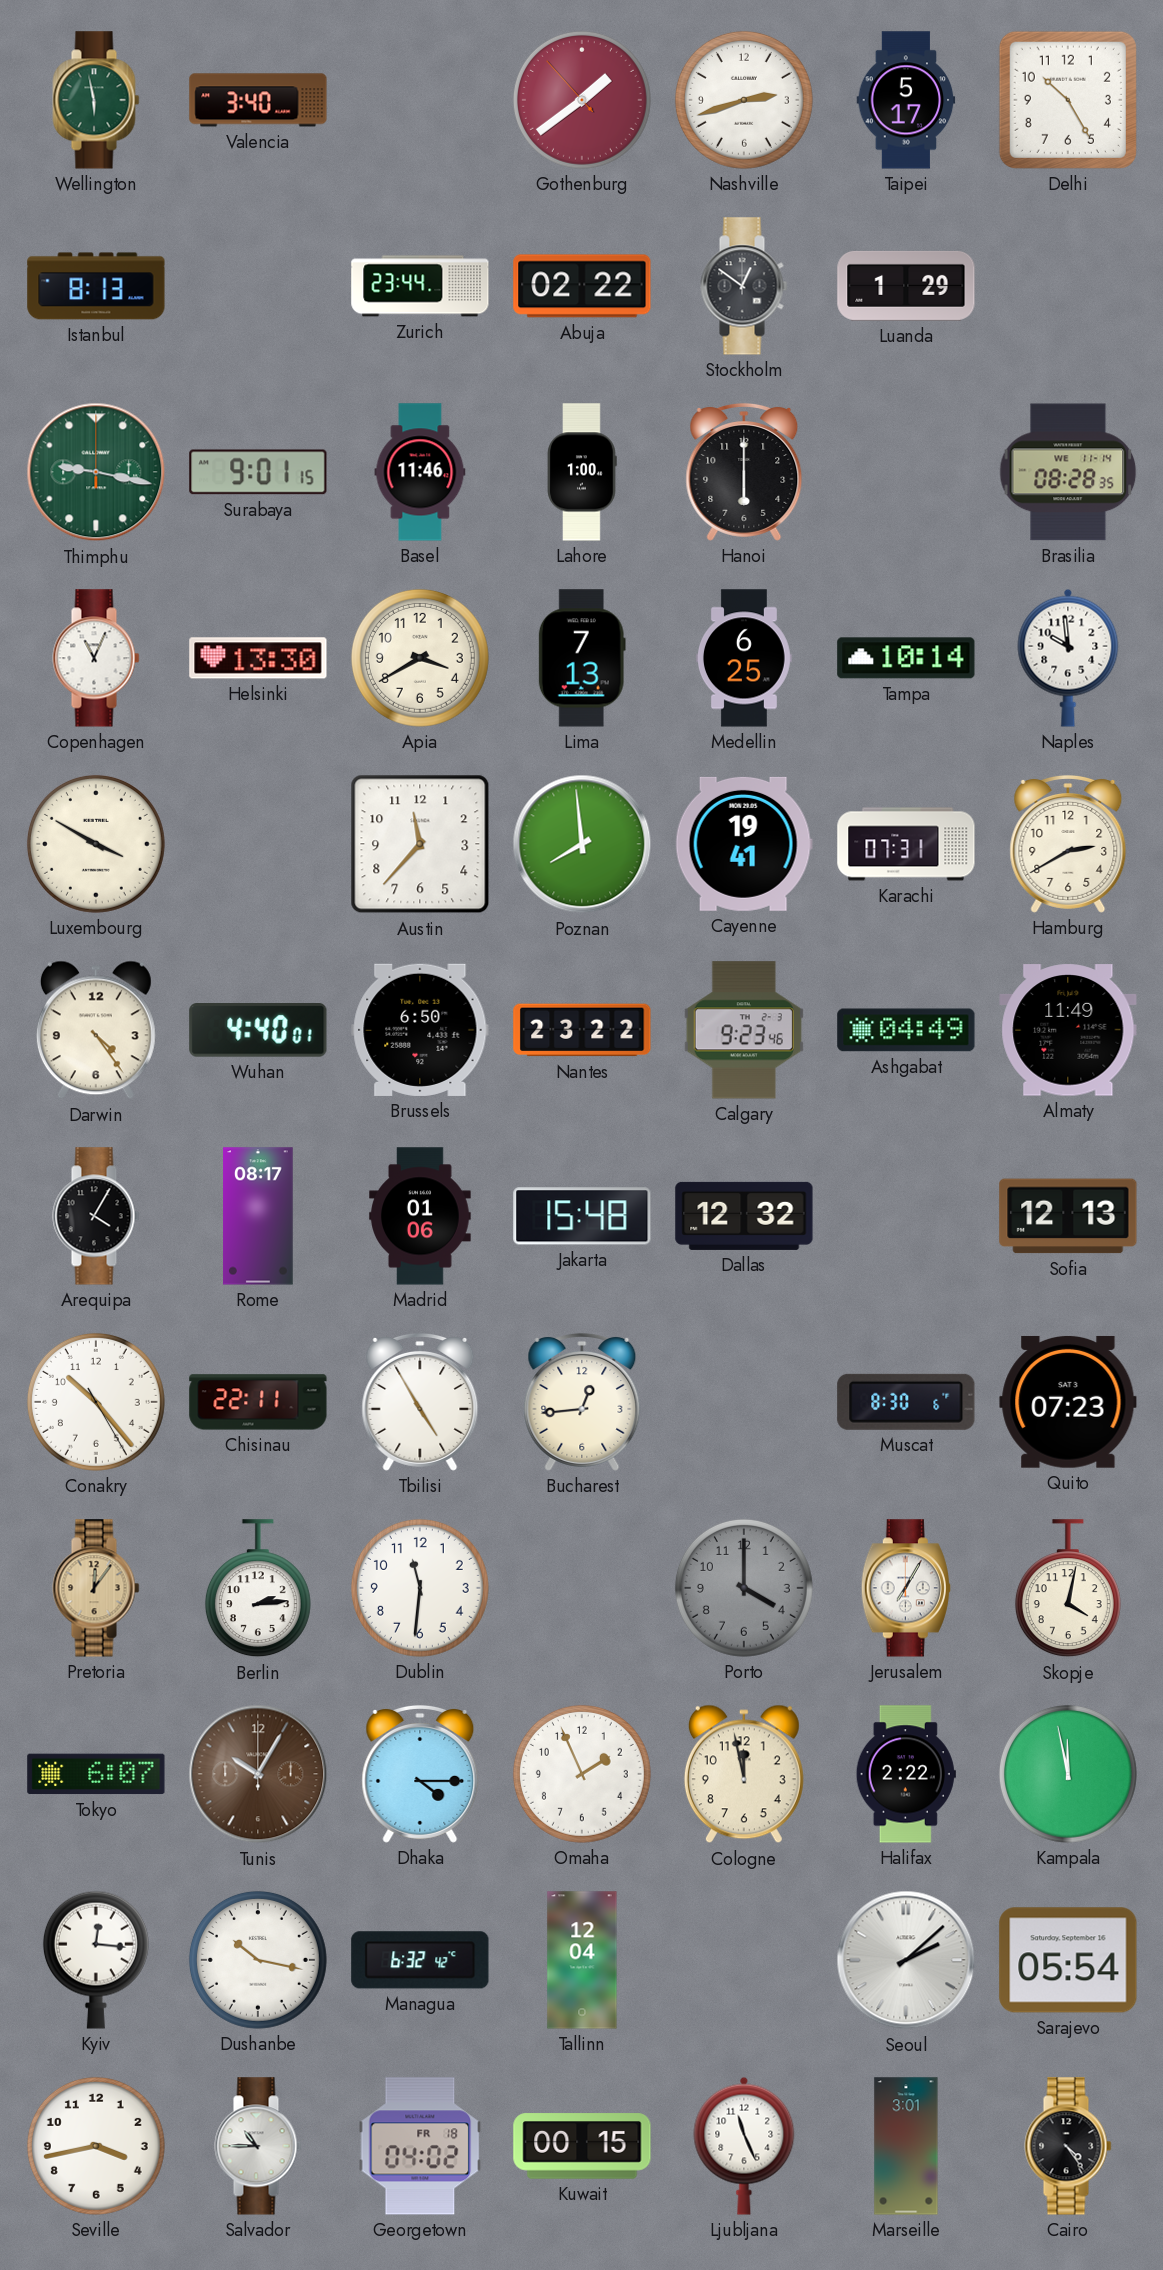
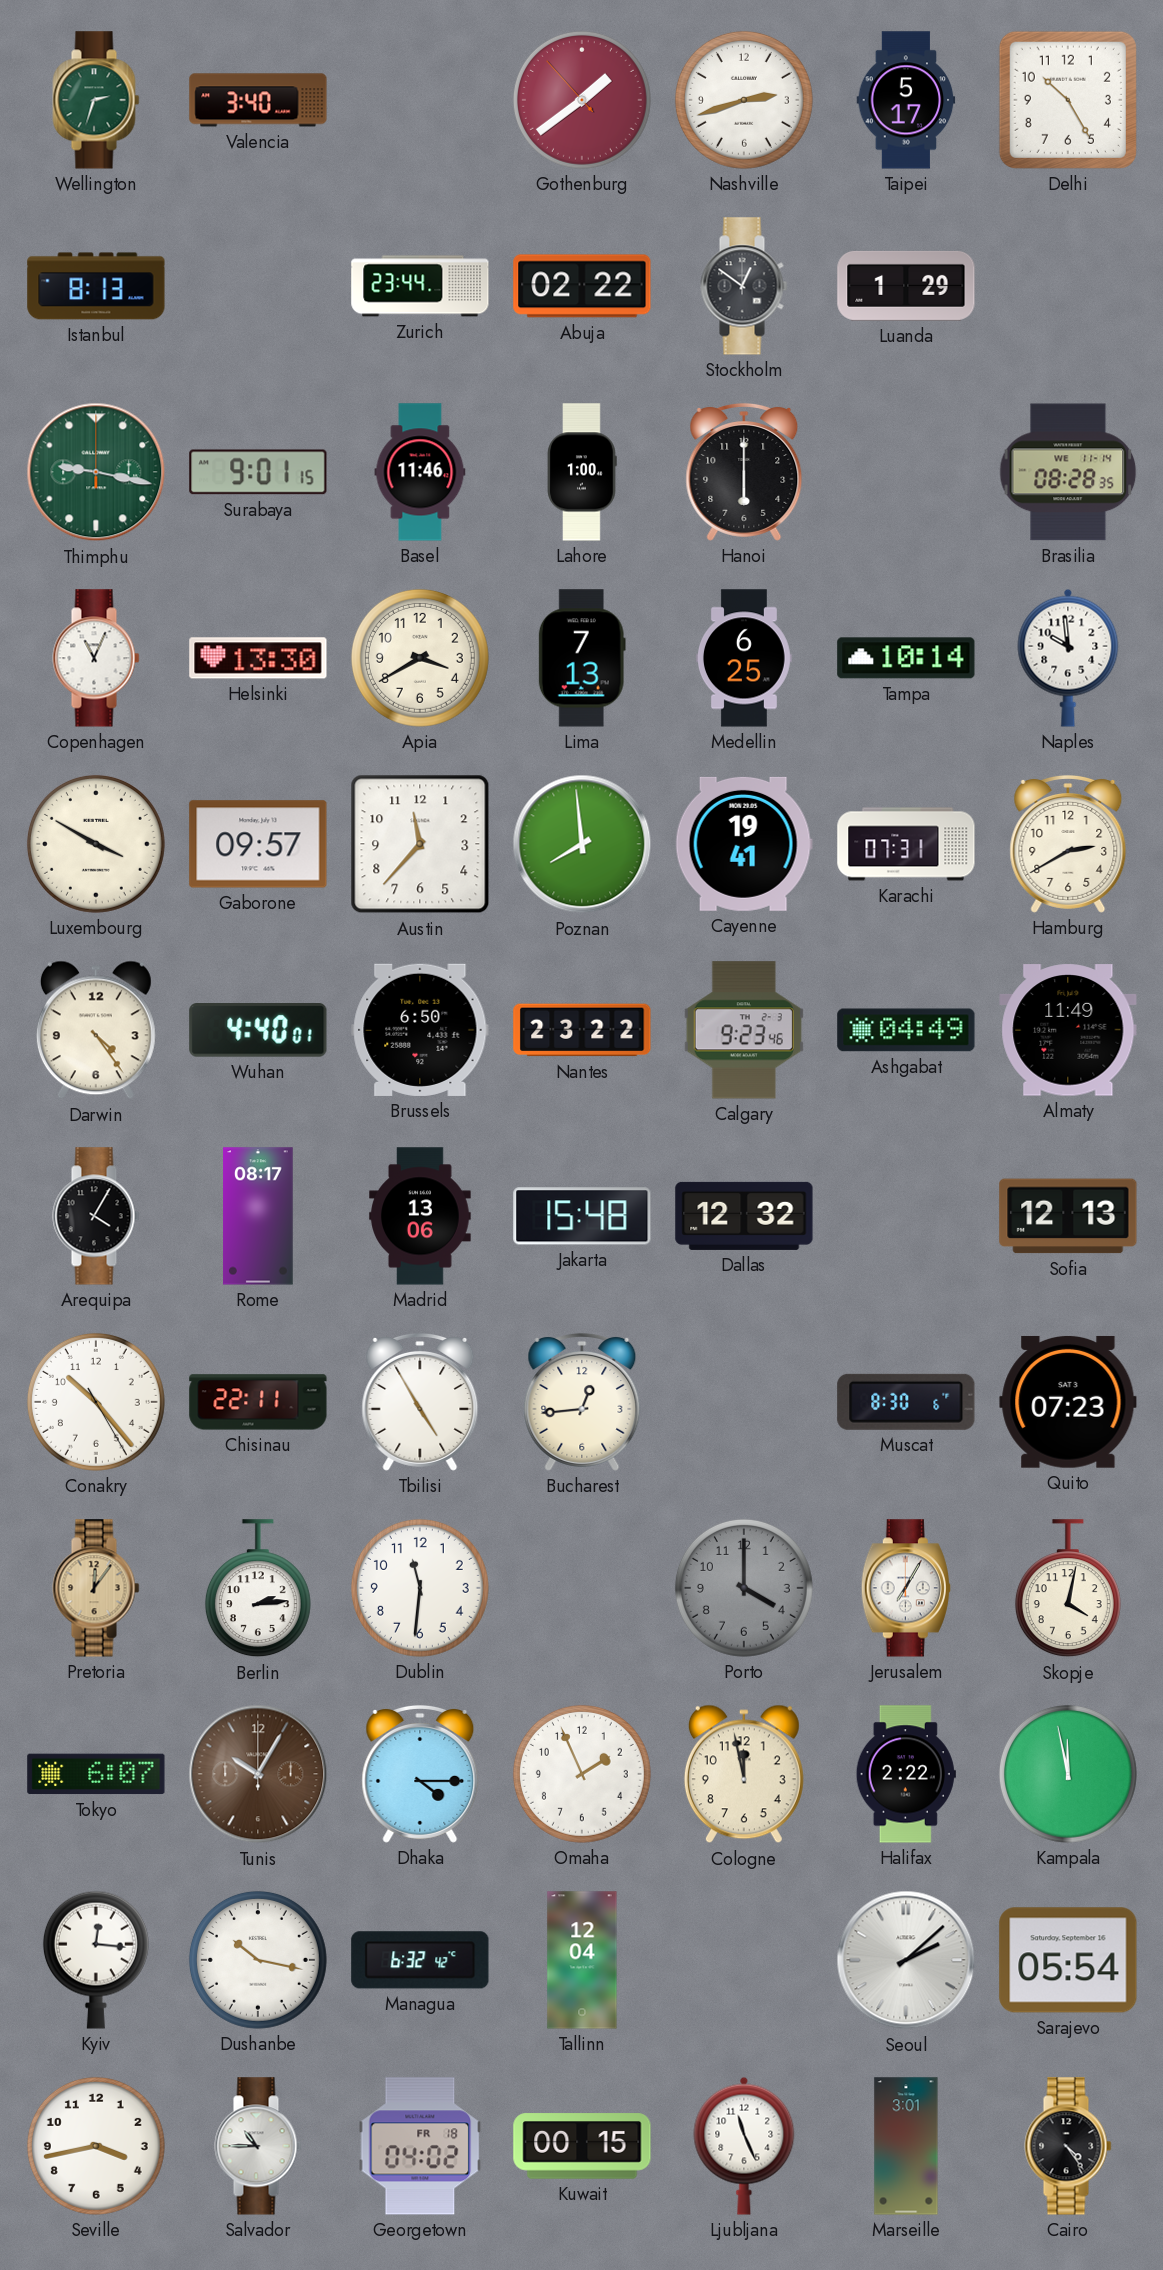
Wellington: 5:58 -> 2:33 (96, 100)
Gaborone: none -> 09:57 (258, 844)
Madrid: 01:06 -> 13:06 (420, 1216)
